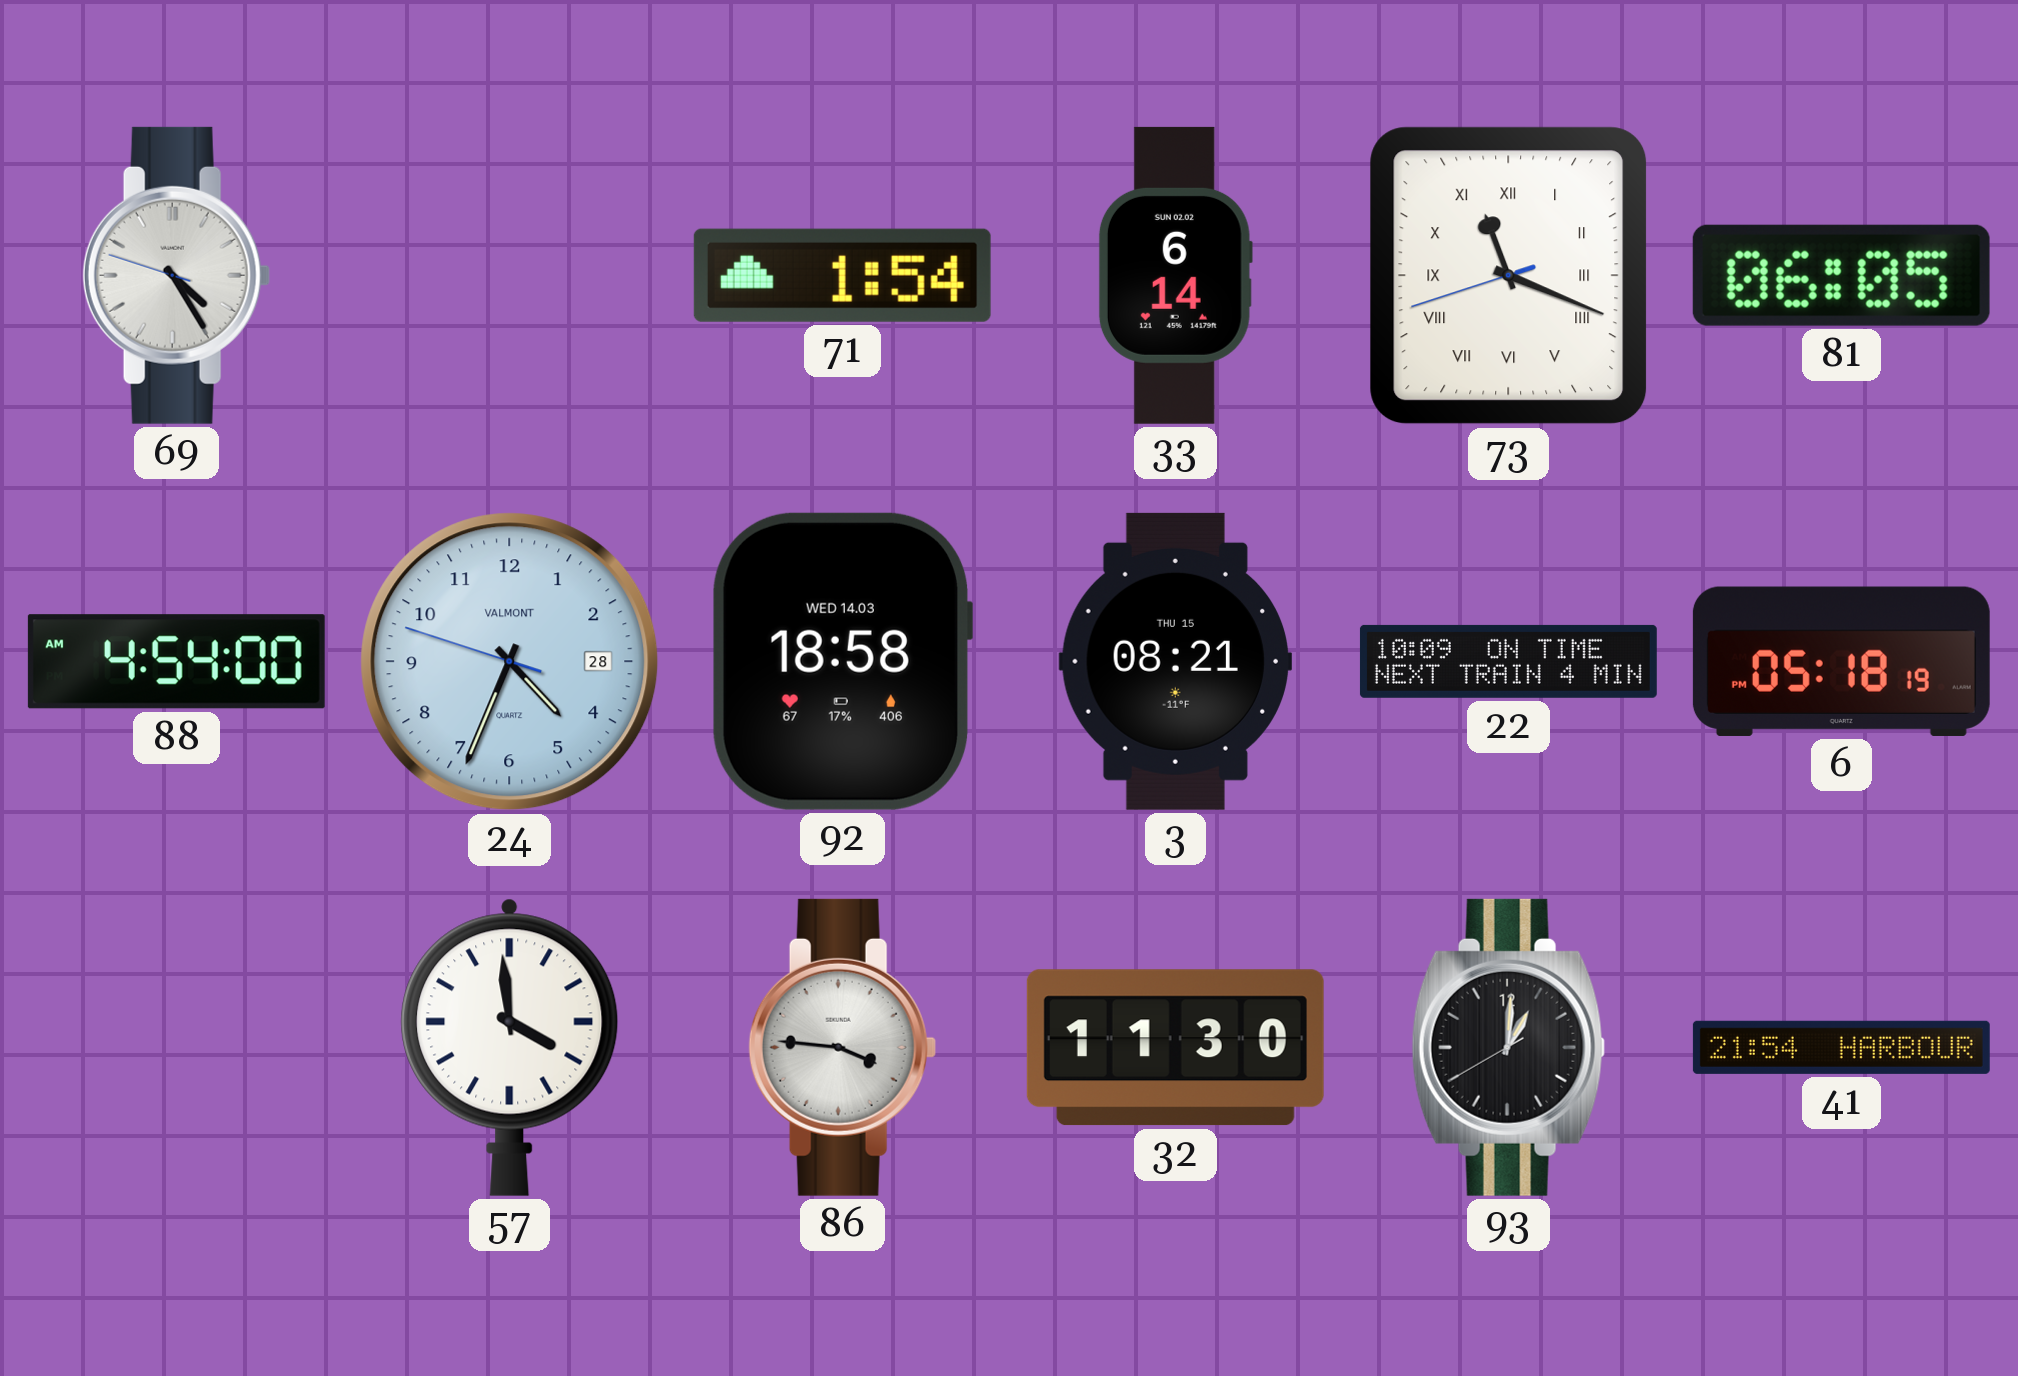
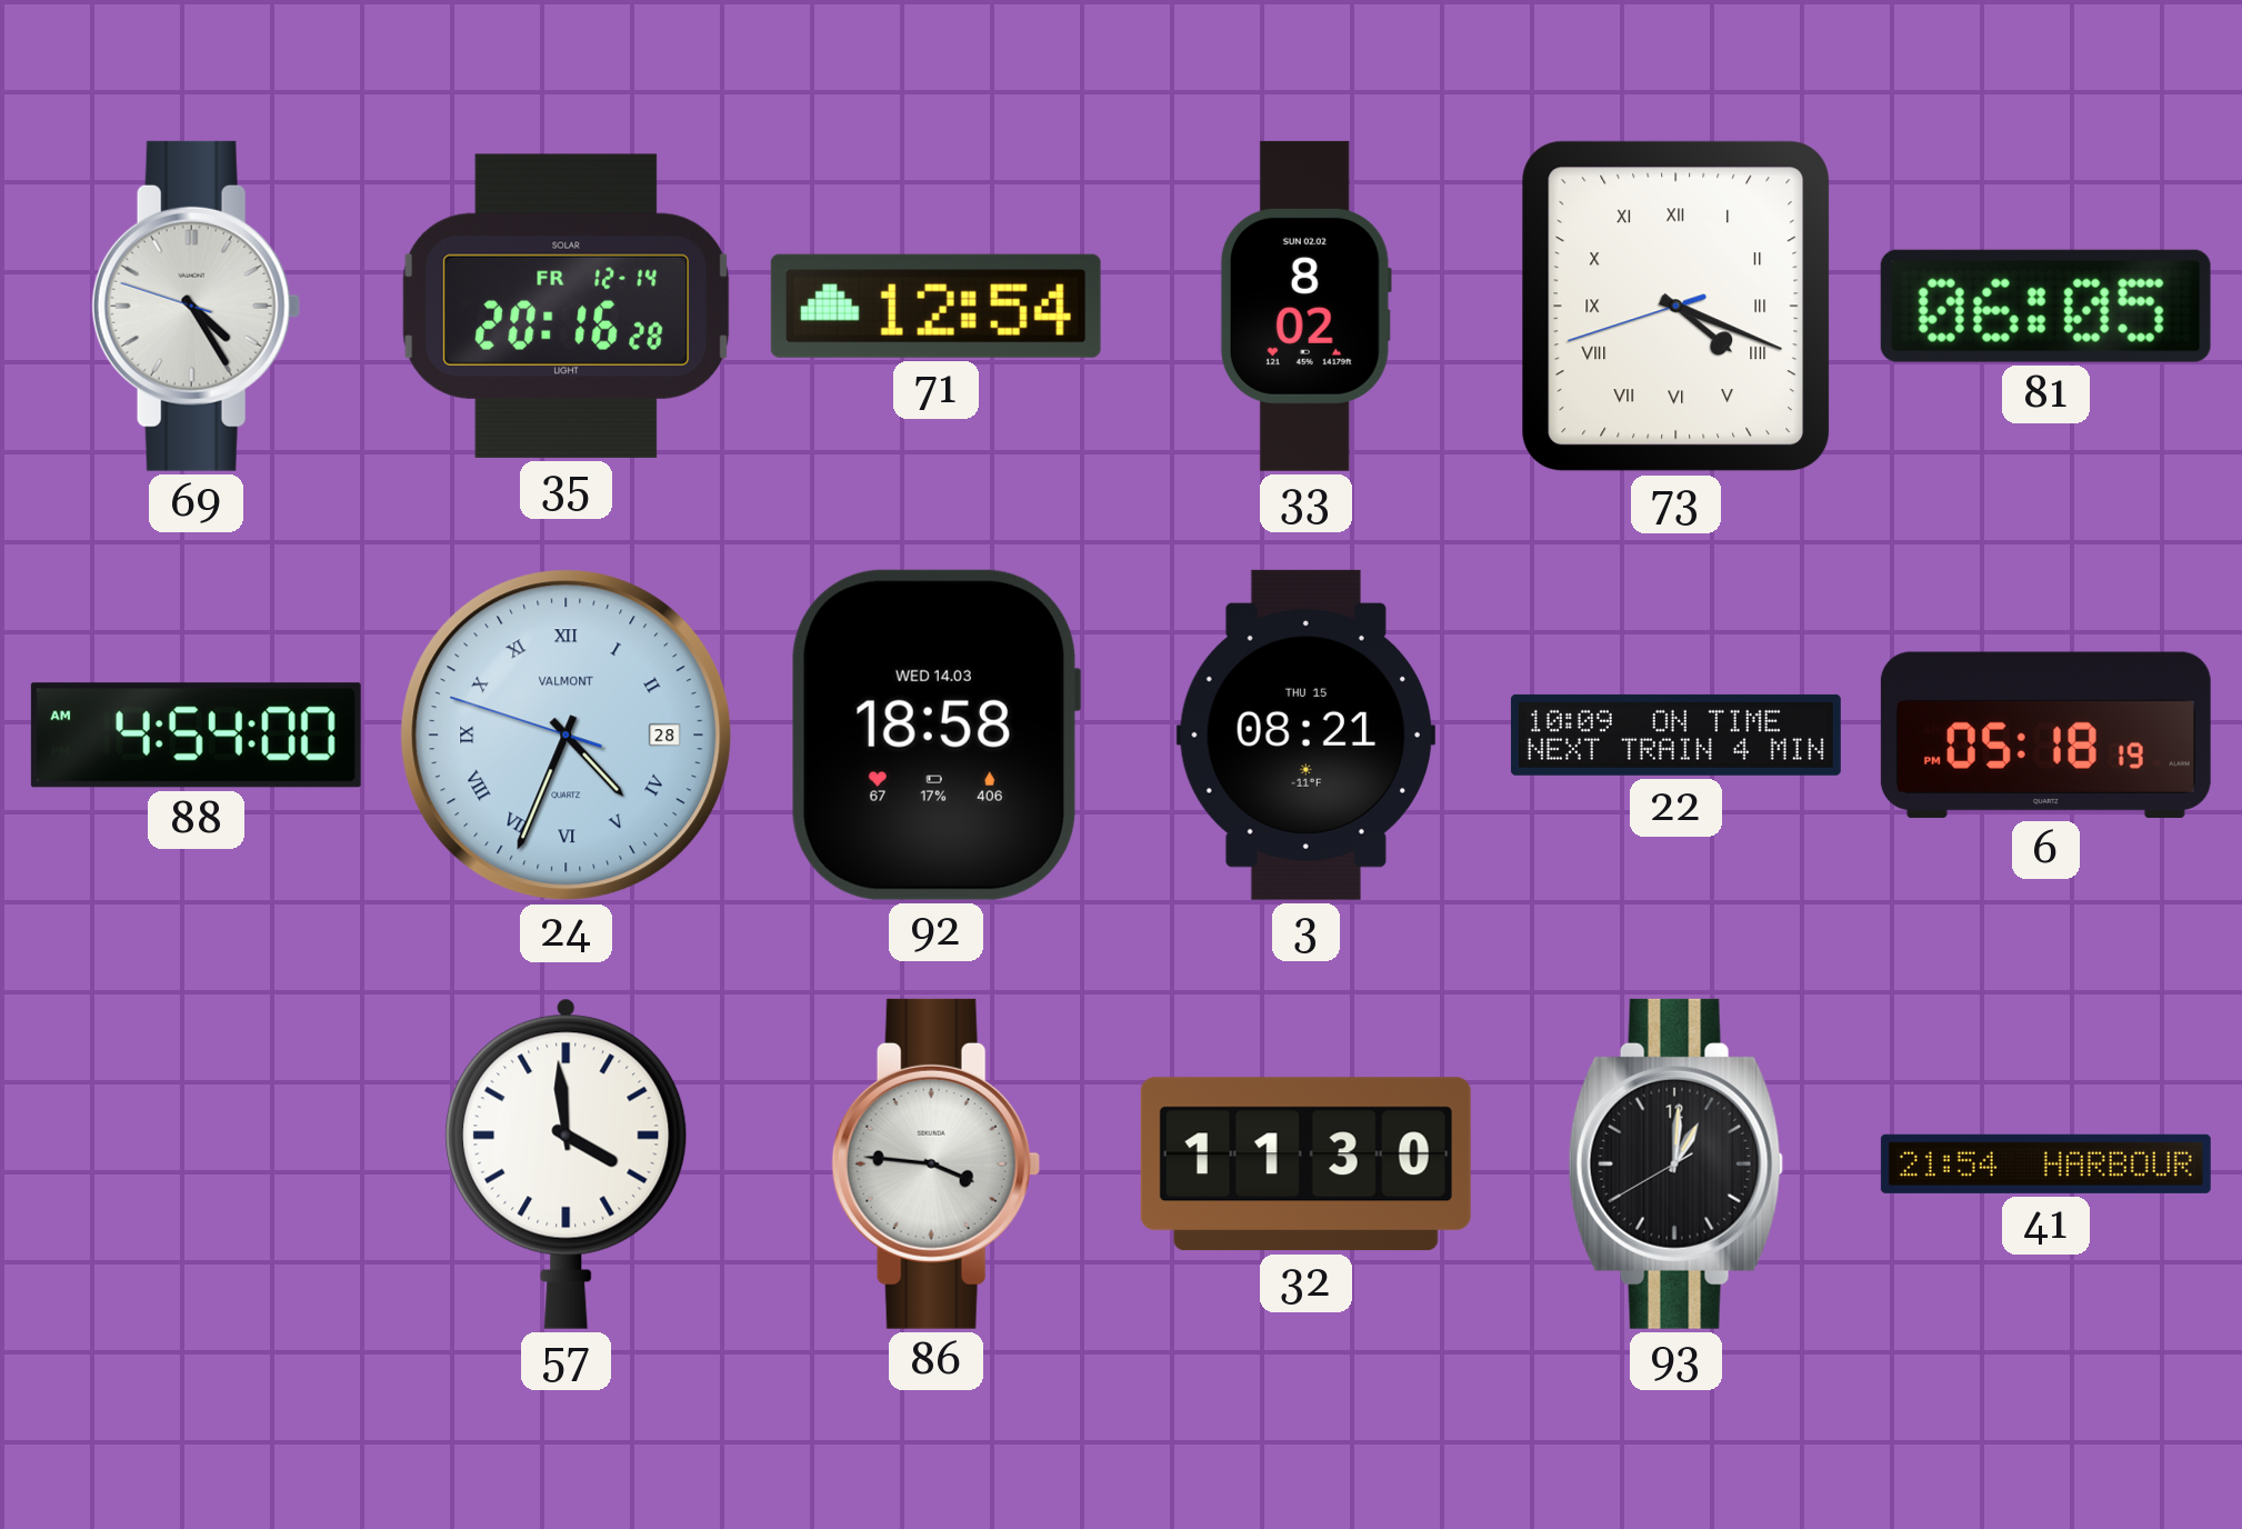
35: none -> 20:16 (567, 306)
71: 1:54 -> 12:54 (935, 306)
33: 6:14 -> 8:02 (1305, 306)
73: 11:18 -> 4:18 (1677, 307)
24 numerals: Arabic -> Roman (567, 736)
